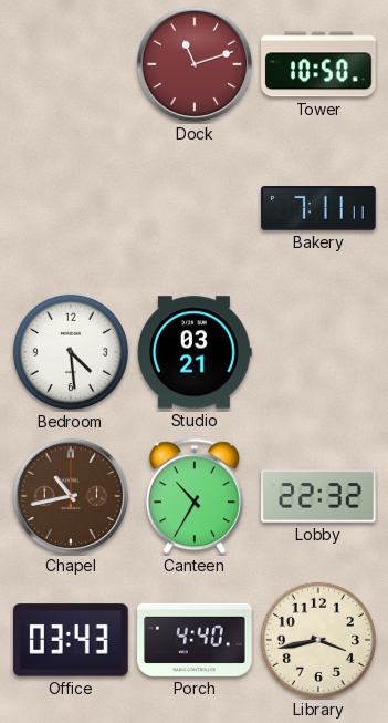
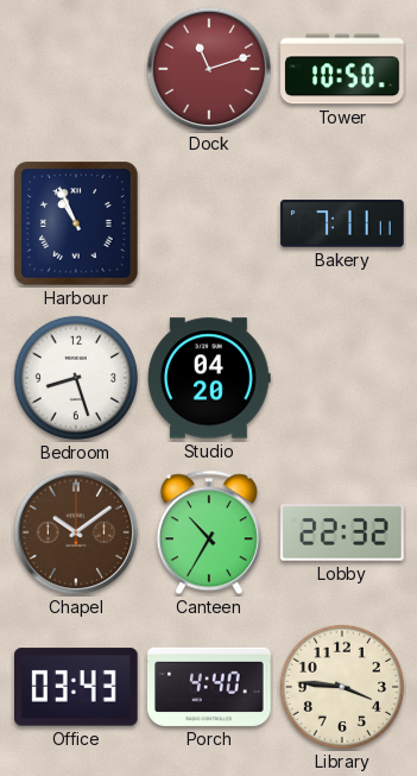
Harbour: none -> 10:56 (76, 223)
Bedroom: 4:29 -> 8:27 (76, 378)
Studio: 03:21 -> 04:20 (210, 378)
Chapel: 10:43 -> 10:09 (76, 532)
Library: 3:43 -> 3:46 (342, 687)
